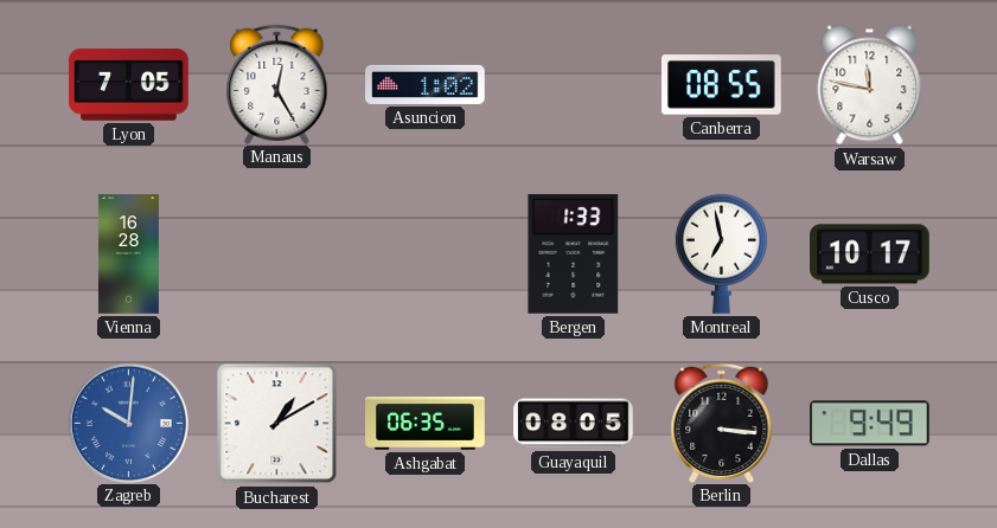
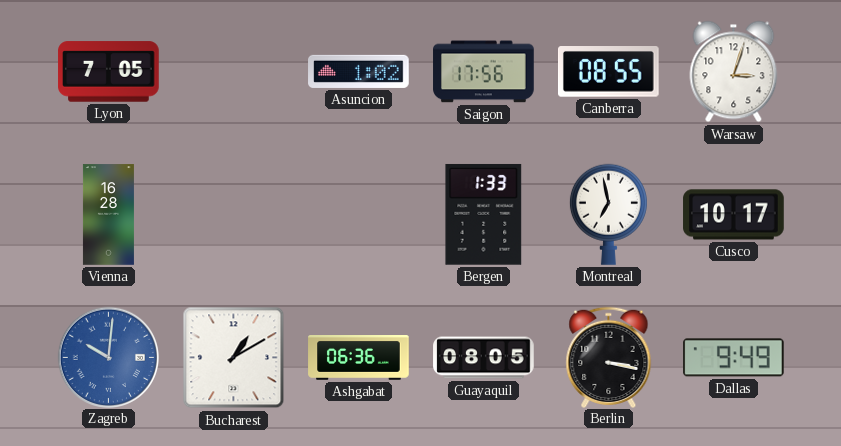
Manaus: 12:25 -> none (277, 84)
Saigon: none -> 17:56 (484, 72)
Warsaw: 11:47 -> 3:03 (734, 72)
Ashgabat: 06:35 -> 06:36 (359, 358)
Berlin: 3:16 -> 3:17 (609, 357)
